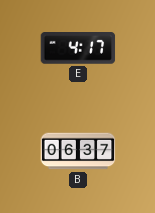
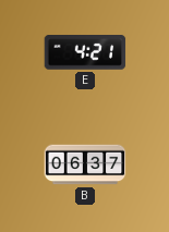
E: 4:17 -> 4:21 (85, 53)
